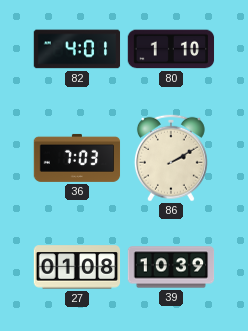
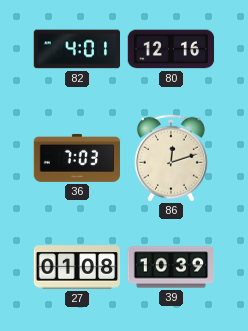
80: 1:10 -> 12:16 (171, 49)
86: 2:10 -> 12:12 (171, 158)
